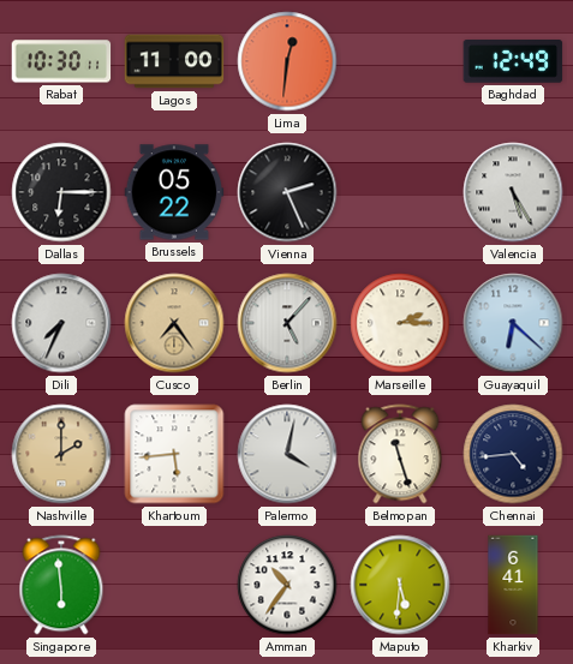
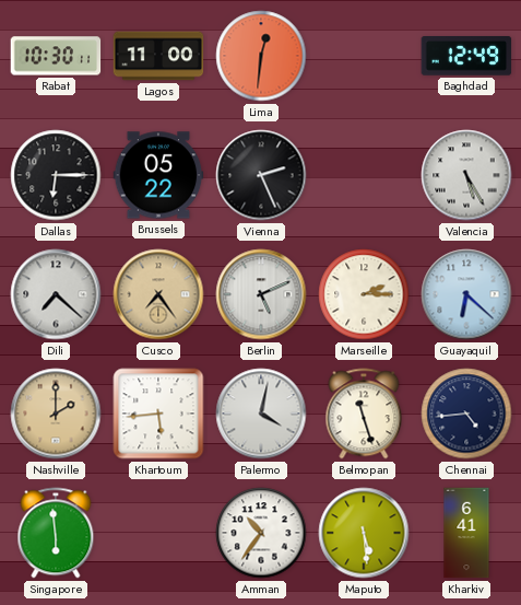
Dili: 7:34 -> 7:22 (56, 294)
Berlin: 5:07 -> 5:11 (261, 294)
Maputo: 5:31 -> 5:29 (364, 533)
